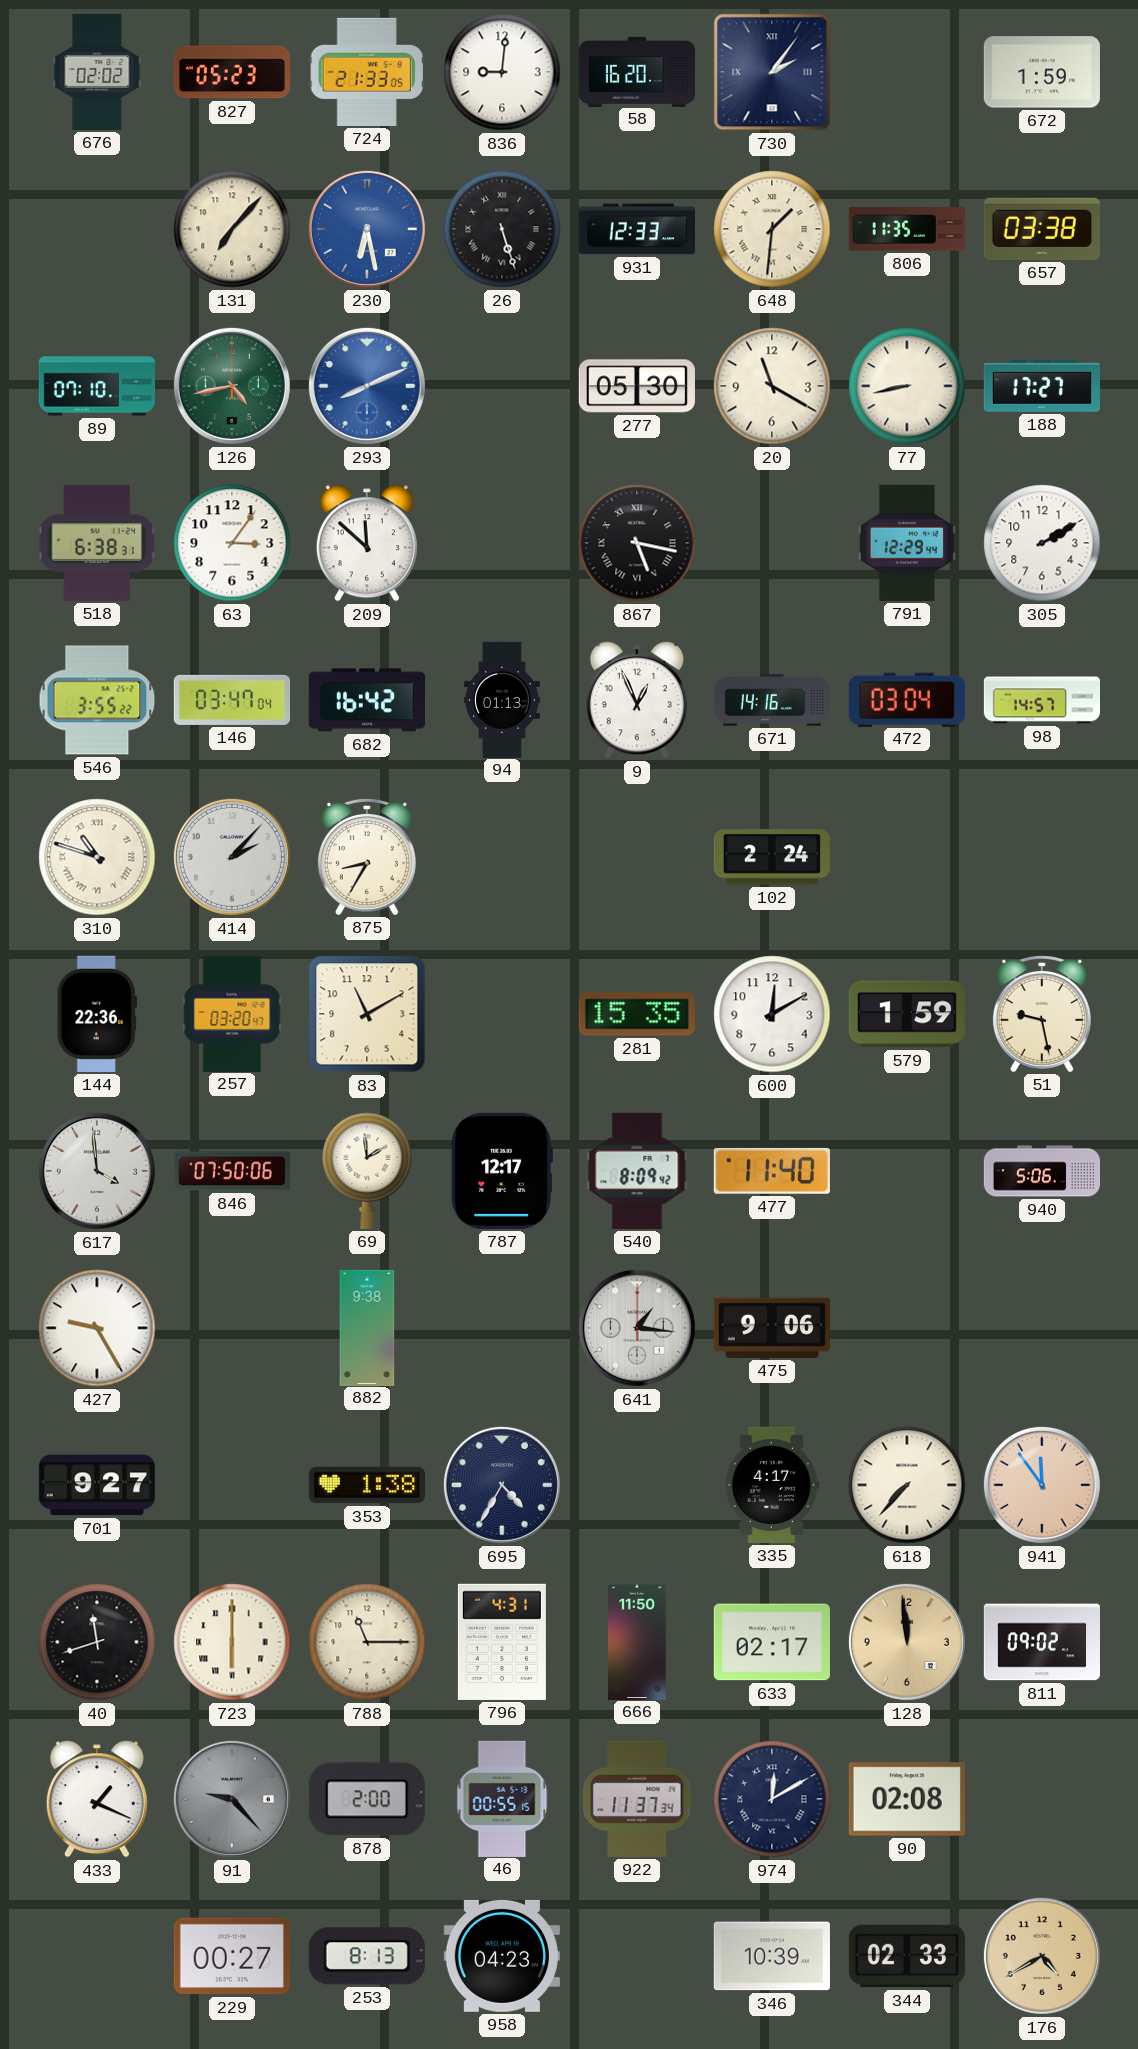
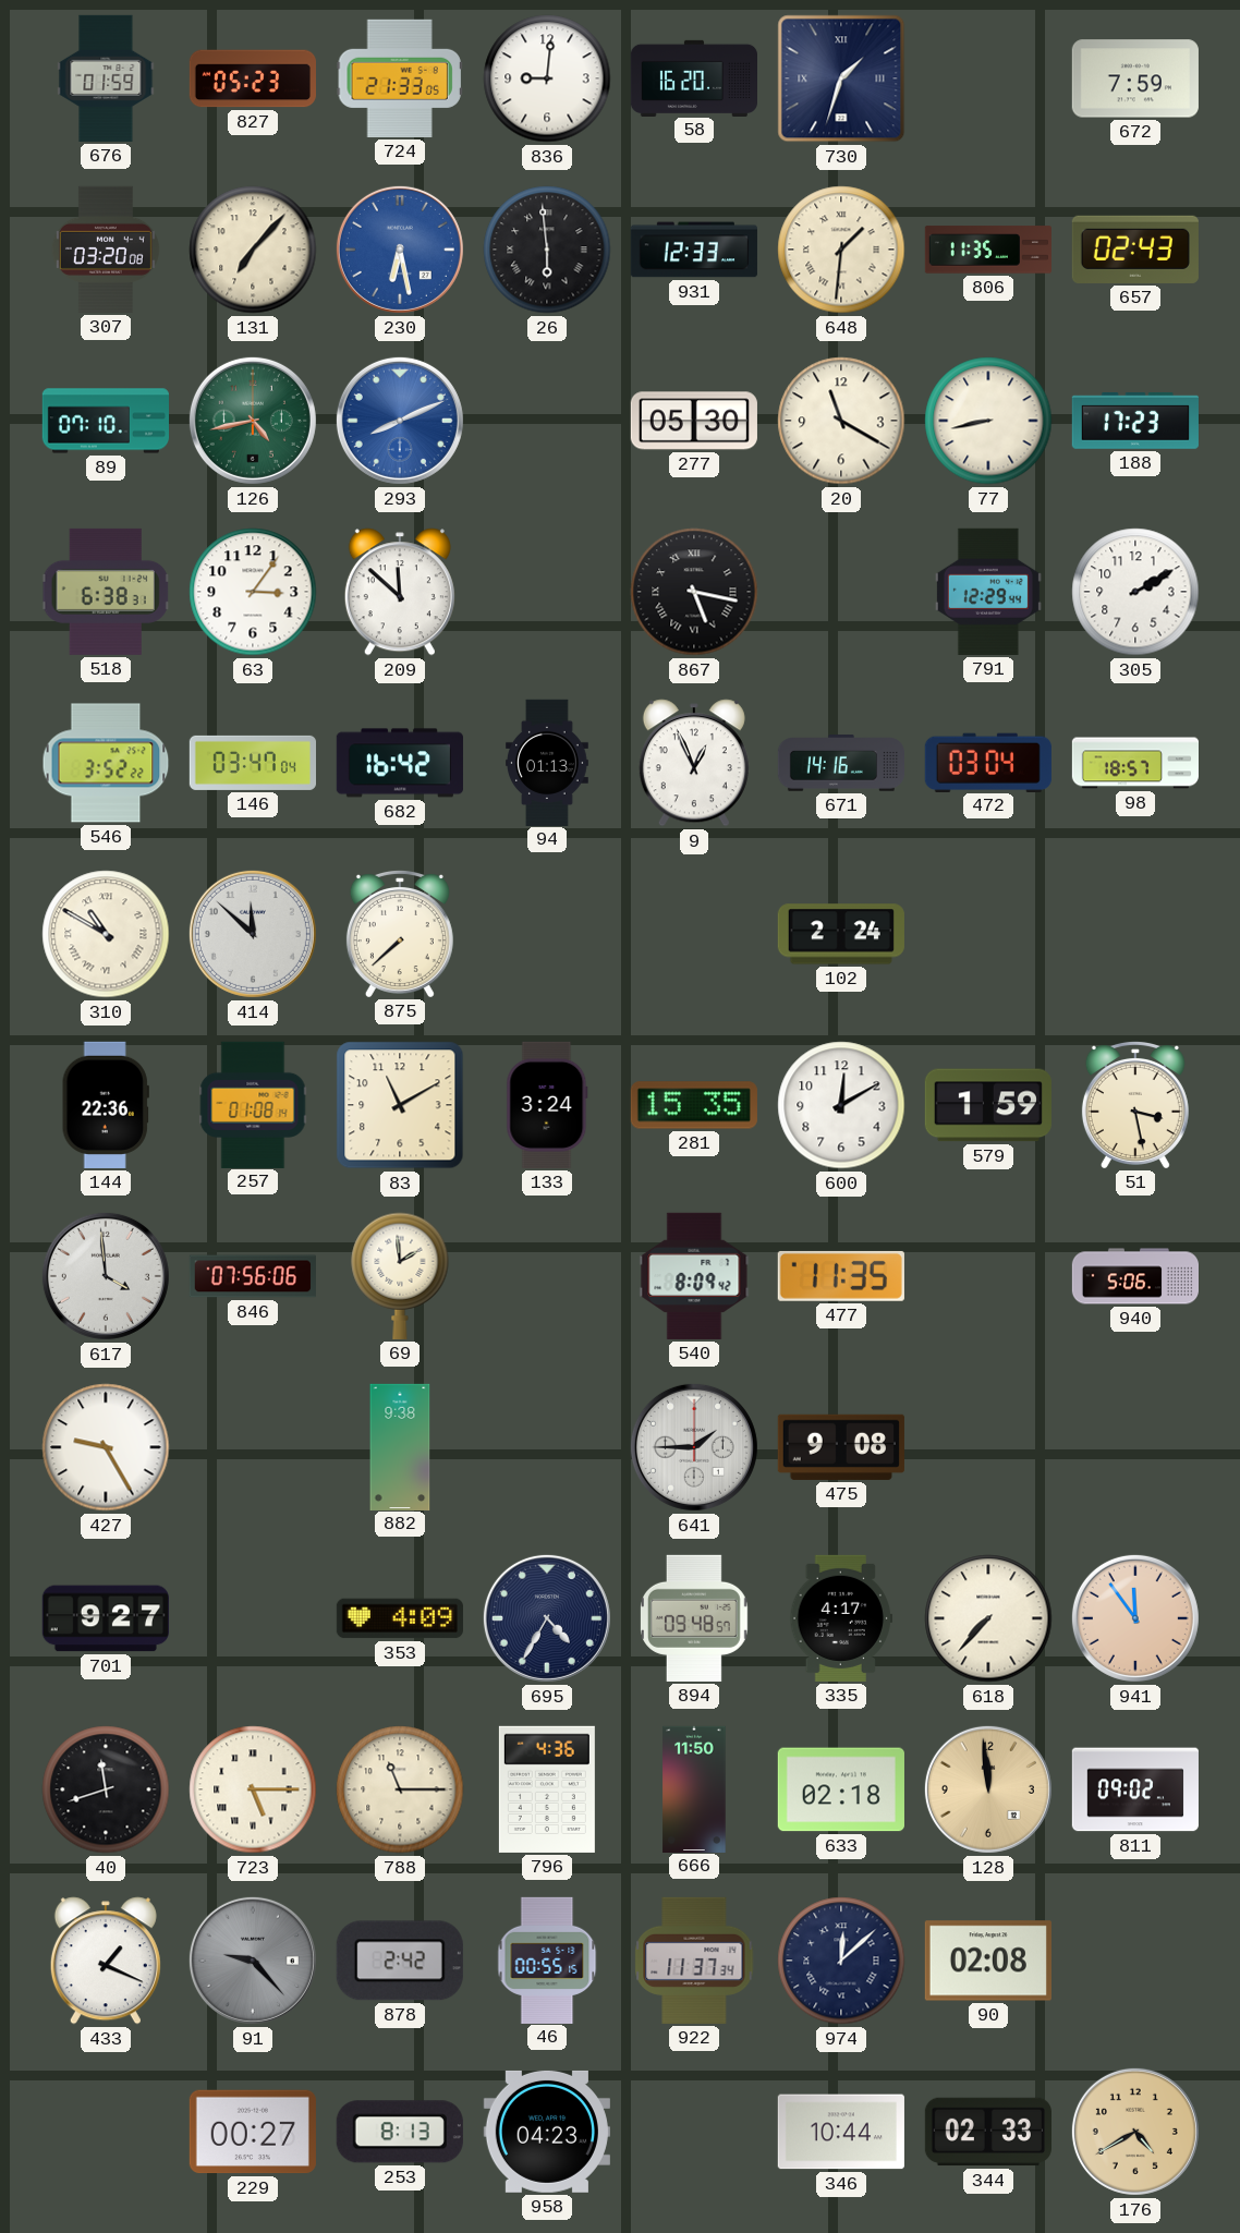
676: 02:02 -> 01:59 (106, 78)
730: 2:06 -> 1:33 (841, 78)
672: 1:59 -> 7:59 (1135, 78)
307: none -> 03:20 (106, 250)
26: 5:27 -> 5:59 (547, 250)
657: 03:38 -> 02:43 (1135, 250)
188: 17:27 -> 17:23 (1135, 421)
546: 3:55 -> 3:52 (106, 763)
98: 14:57 -> 18:57 (1134, 763)
310: 10:48 -> 10:50 (106, 934)
414: 2:07 -> 11:52 (253, 934)
875: 8:35 -> 7:38 (400, 933)
257: 03:20 -> 01:08 (253, 1104)
133: none -> 3:24 (547, 1105)
51: 9:28 -> 3:28 (1135, 1104)
846: 07:50 -> 07:56 (253, 1276)
787: 12:17 -> none (502, 1171)
477: 11:40 -> 11:35 (841, 1276)
641: 1:16 -> 1:45 (694, 1447)
475: 9:06 -> 9:08 (841, 1447)
353: 1:38 -> 4:09 (400, 1618)
894: none -> 09:48 (694, 1618)
723: 6:00 -> 5:15 (253, 1789)
796: 4:31 -> 4:36 (547, 1789)
633: 02:17 -> 02:18 (841, 1789)
878: 2:00 -> 2:42 (400, 1961)
974: 12:10 -> 12:08 (841, 1961)
346: 10:39 -> 10:44 (841, 2132)
